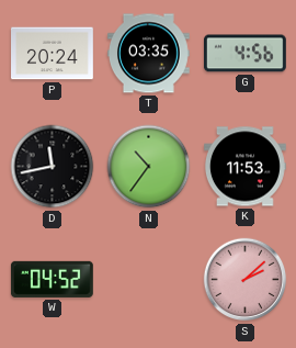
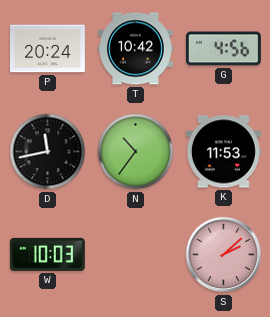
T: 03:35 -> 10:42 (135, 49)
W: 04:52 -> 10:03 (47, 254)
